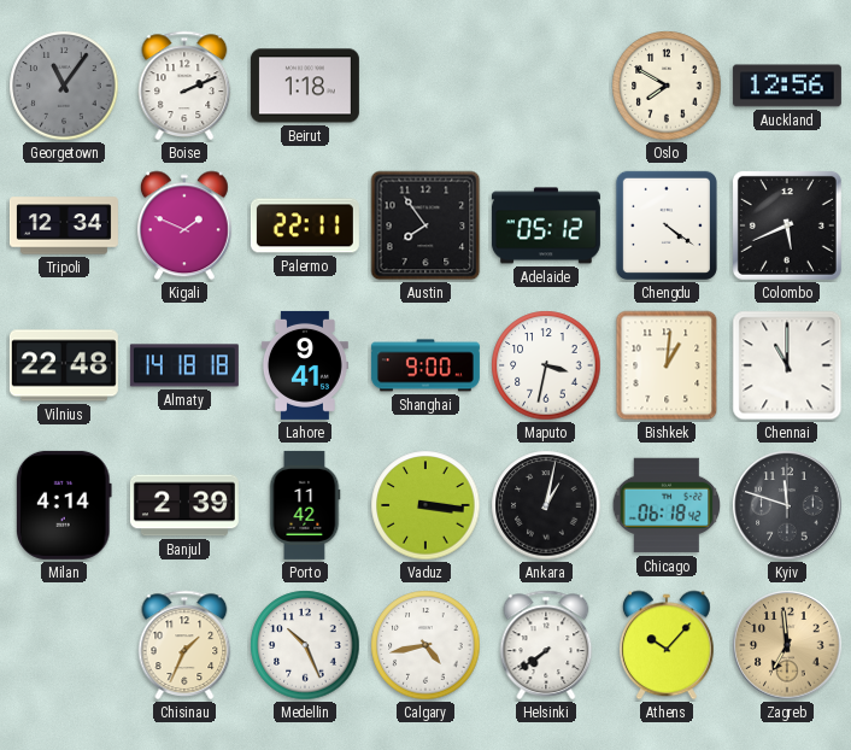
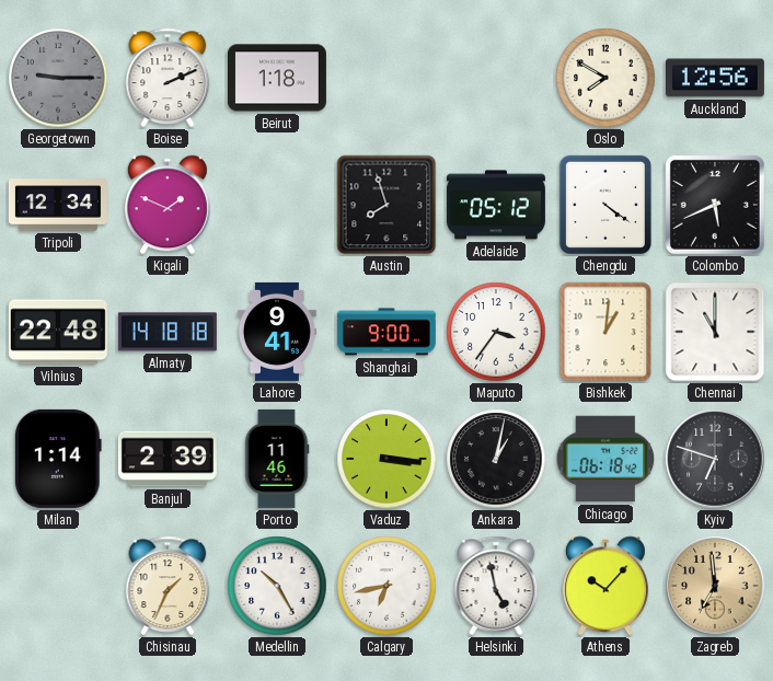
Georgetown: 11:06 -> 9:15 (58, 78)
Palermo: 22:11 -> none (305, 225)
Austin: 7:54 -> 7:57 (386, 205)
Maputo: 3:32 -> 3:36 (496, 332)
Milan: 4:14 -> 1:14 (58, 459)
Porto: 11:42 -> 11:46 (277, 459)
Kyiv: 11:48 -> 6:48 (715, 459)
Medellin: 10:26 -> 10:25 (277, 586)
Calgary: 4:43 -> 6:43 (386, 586)
Helsinki: 7:39 -> 4:58 (496, 586)
